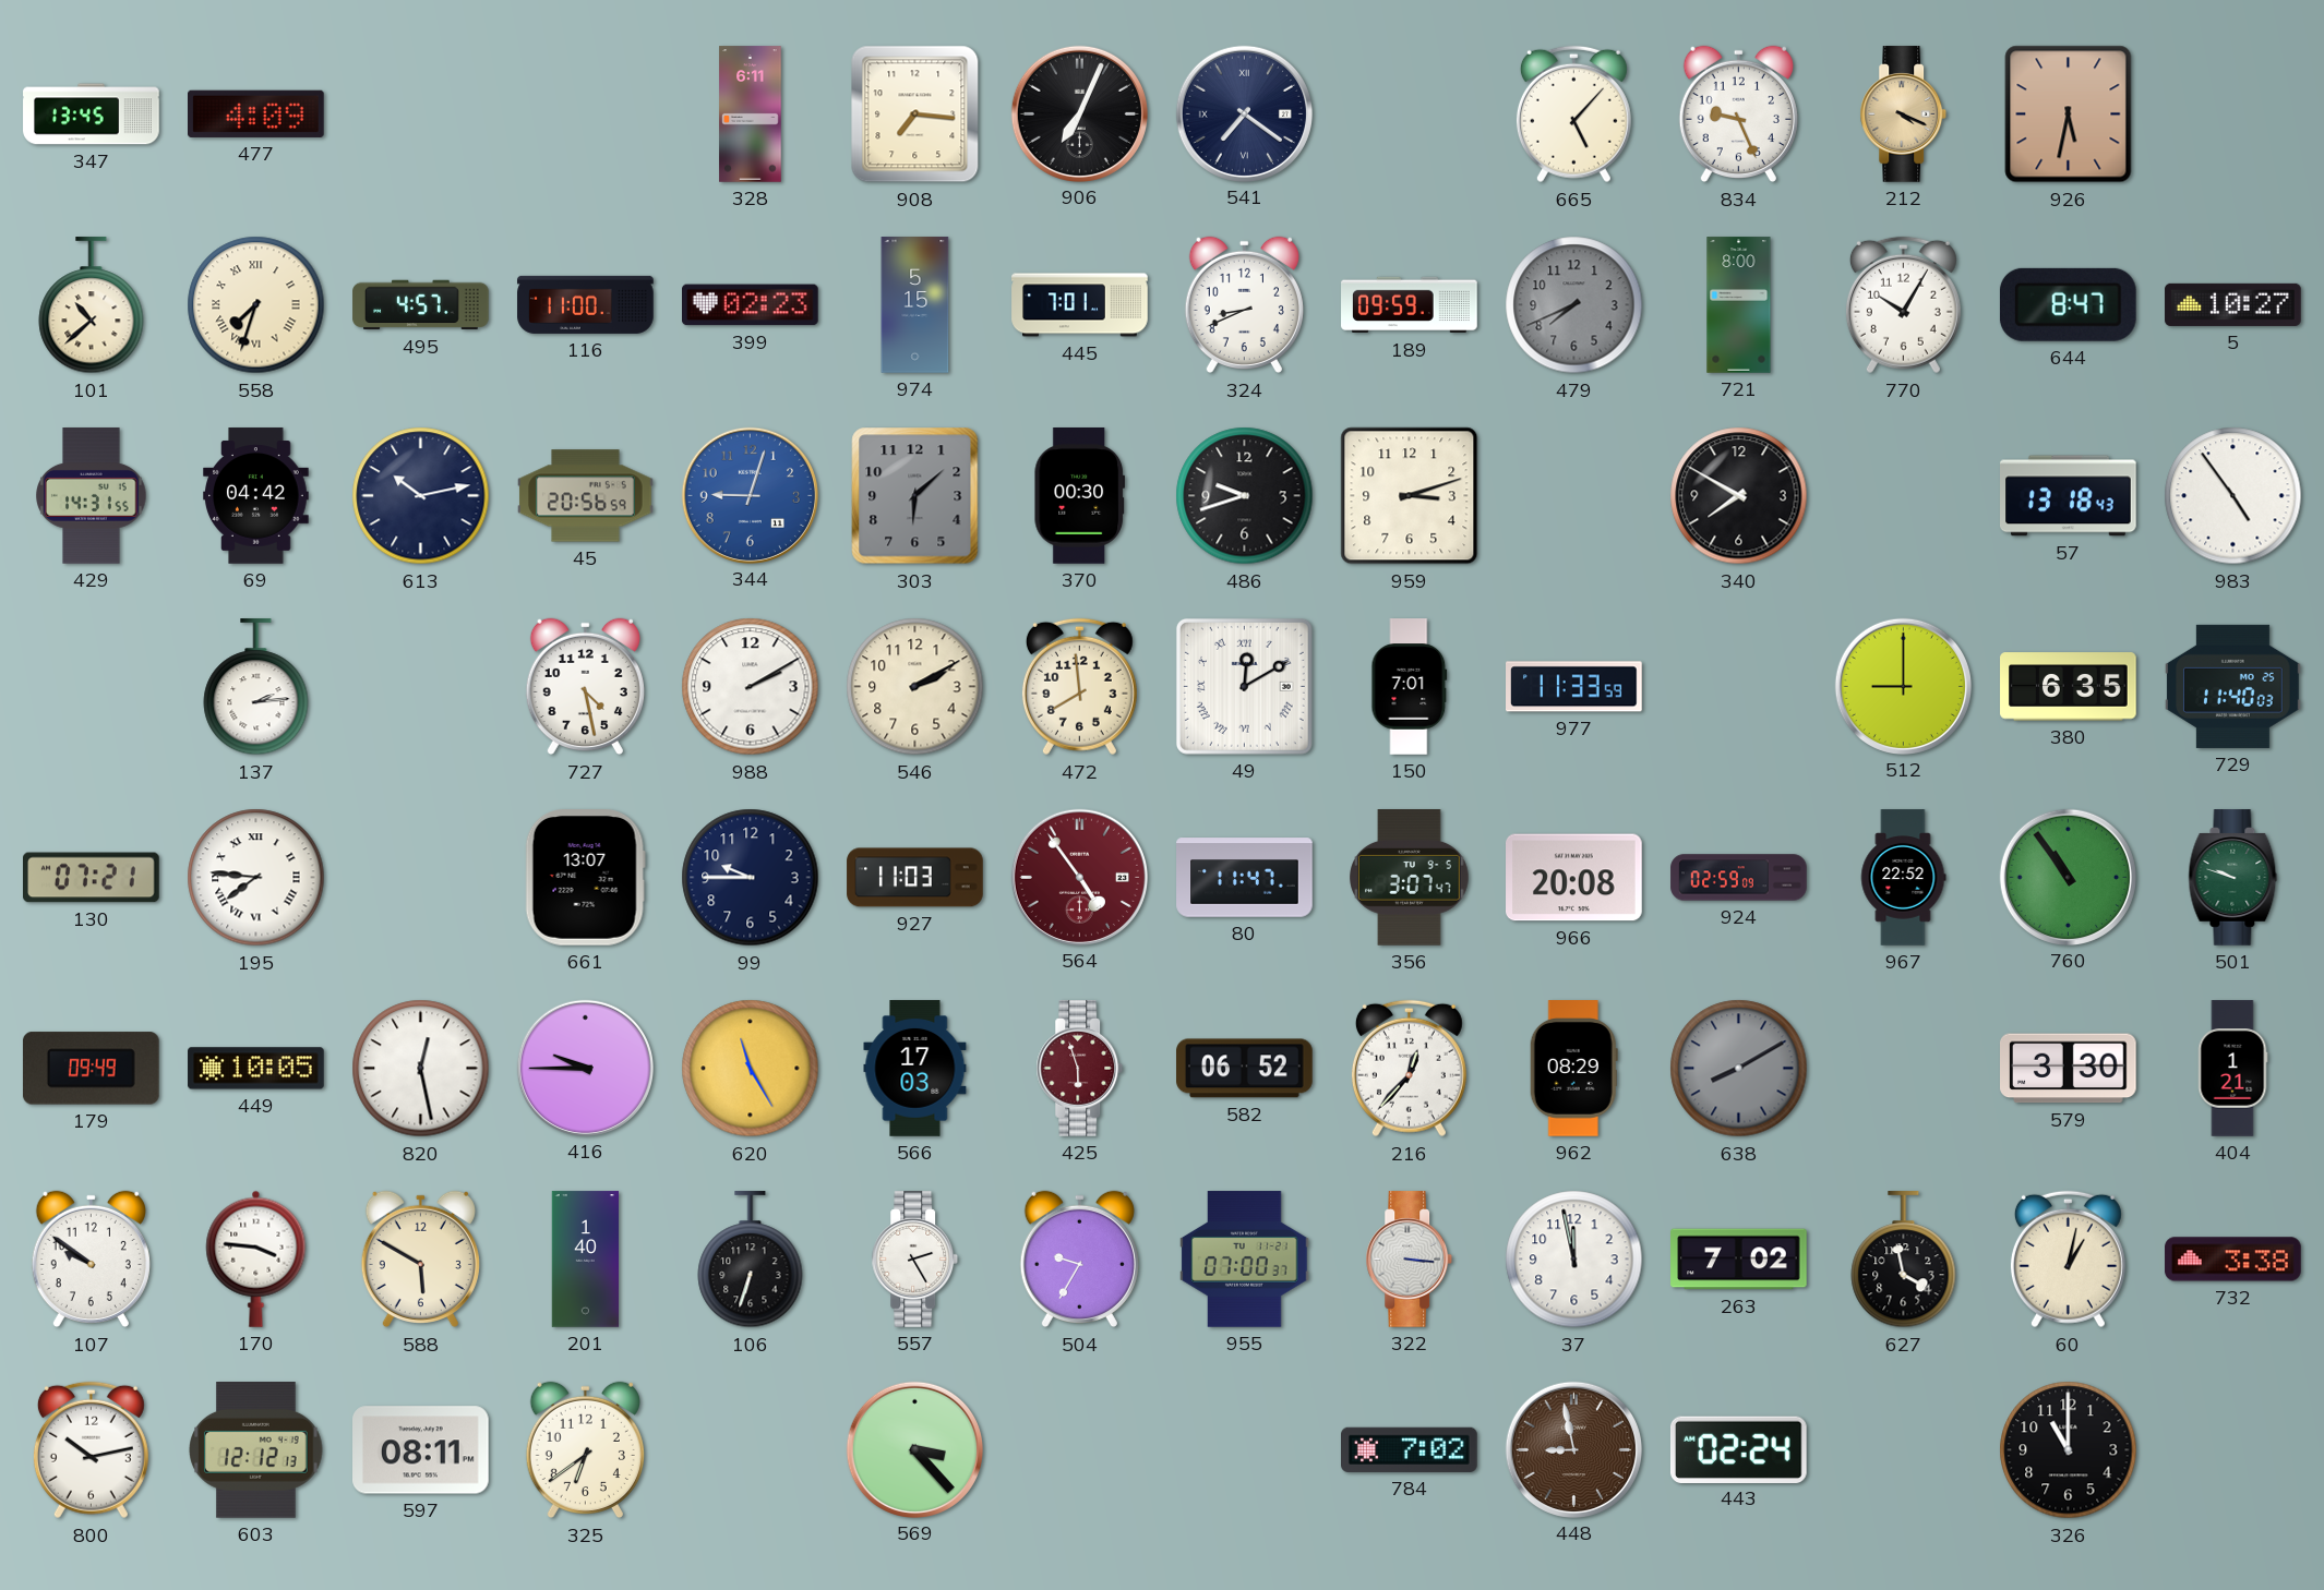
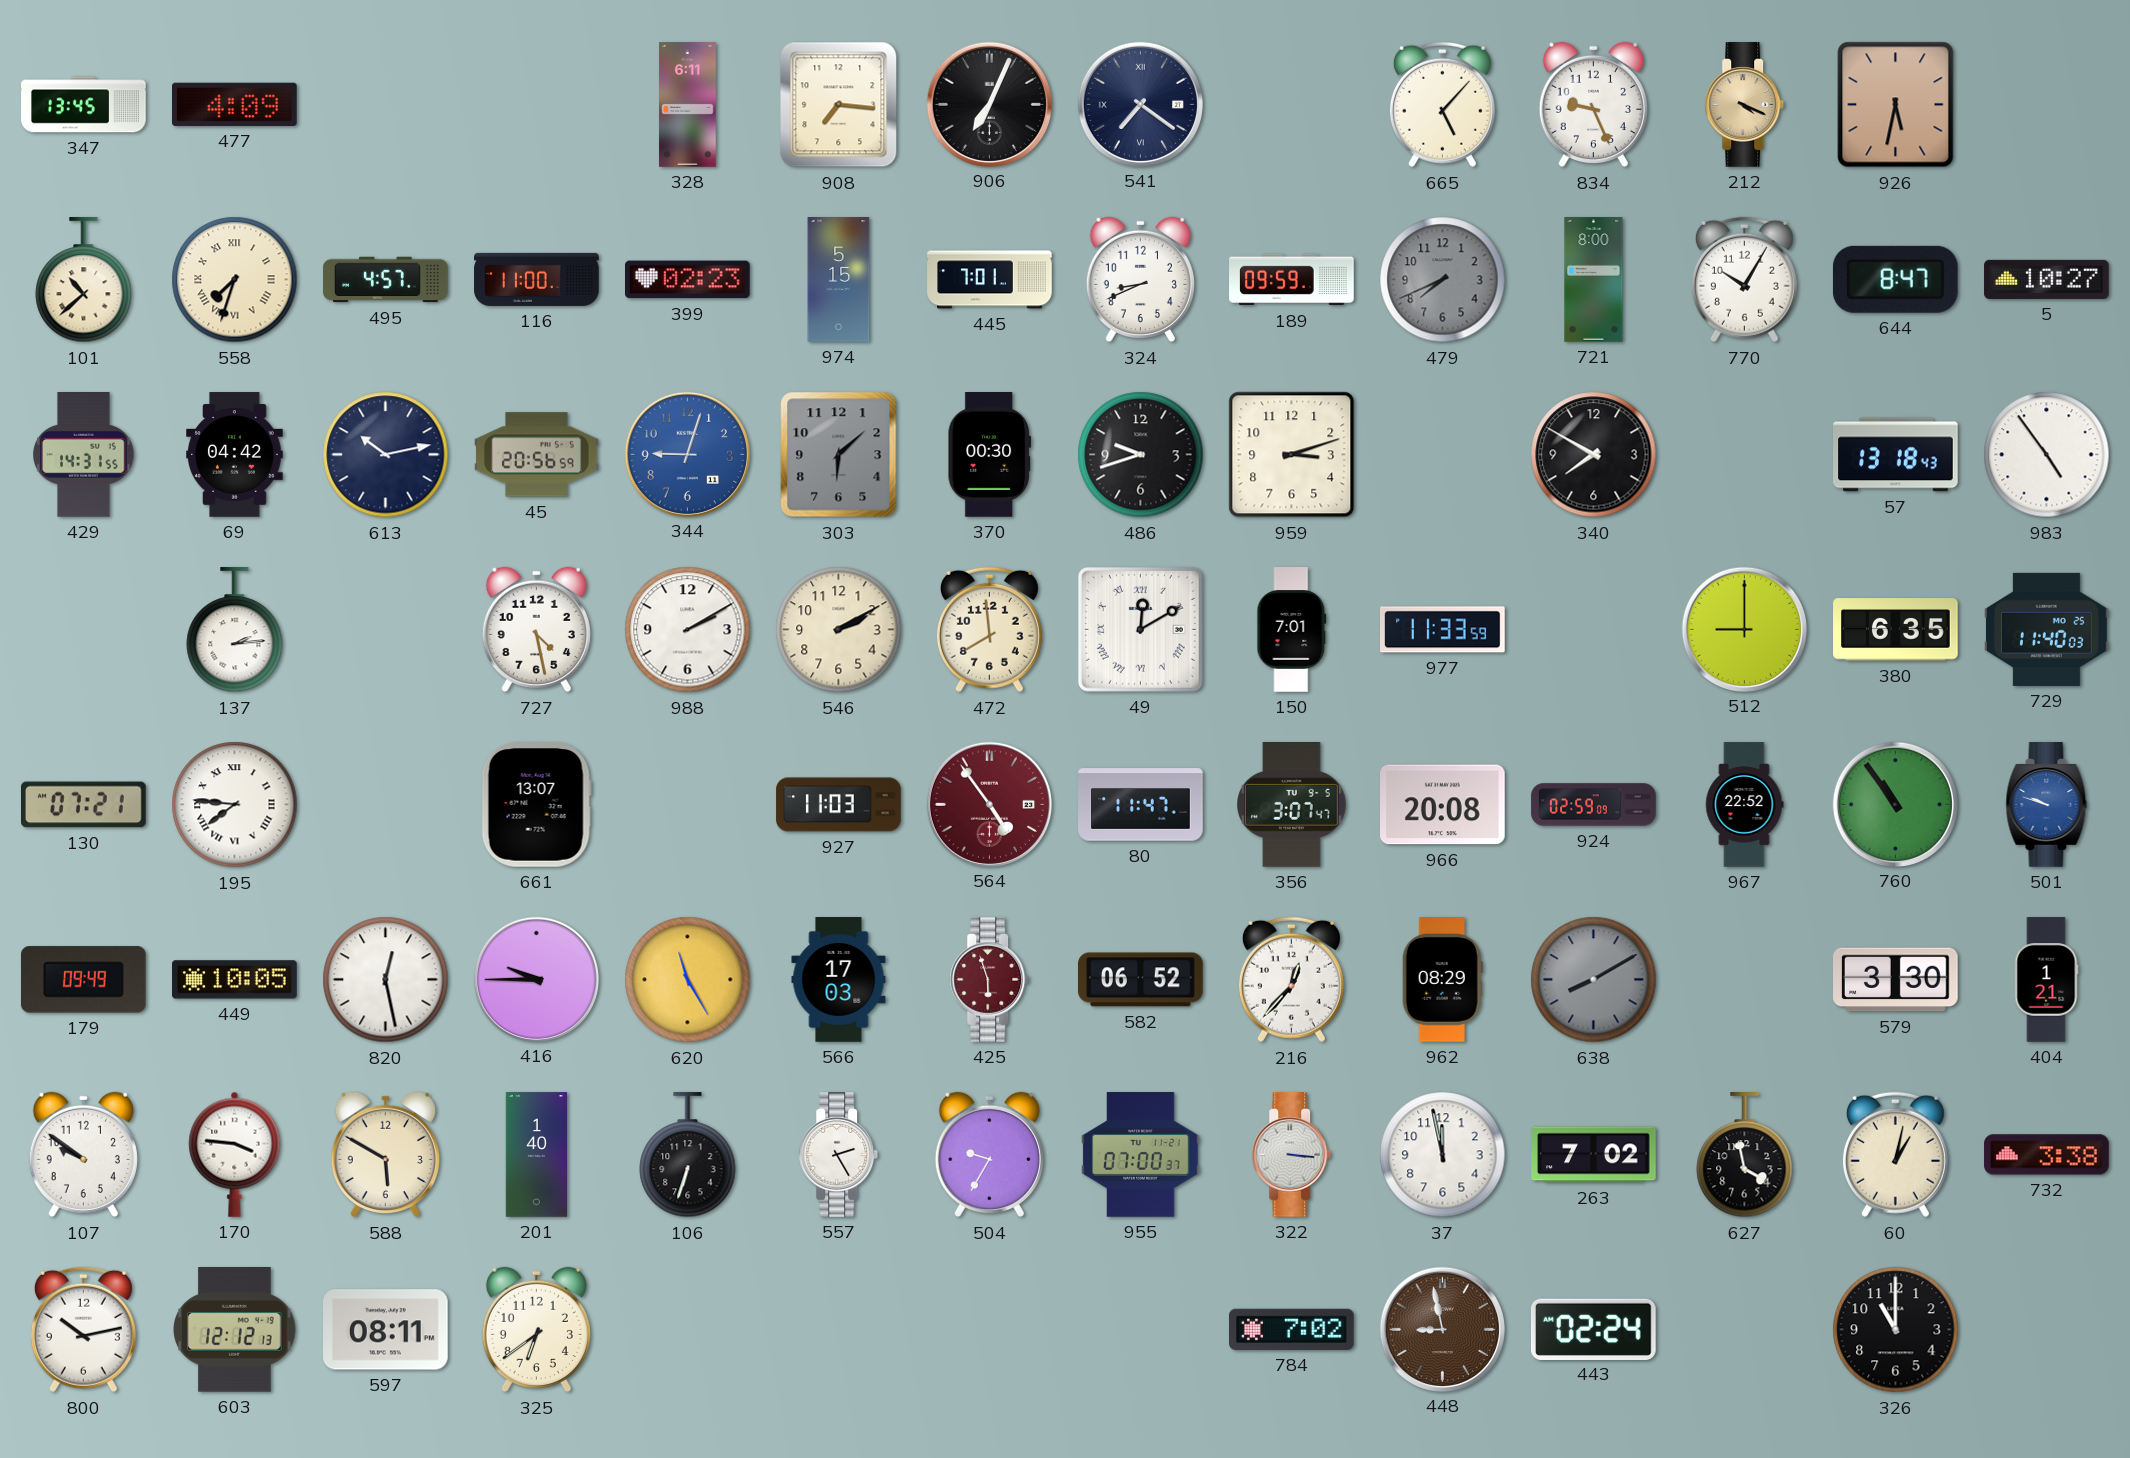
99: 9:45 -> none (751, 878)
501 dial: green -> blue (2047, 805)
569: 3:23 -> none (914, 1449)
